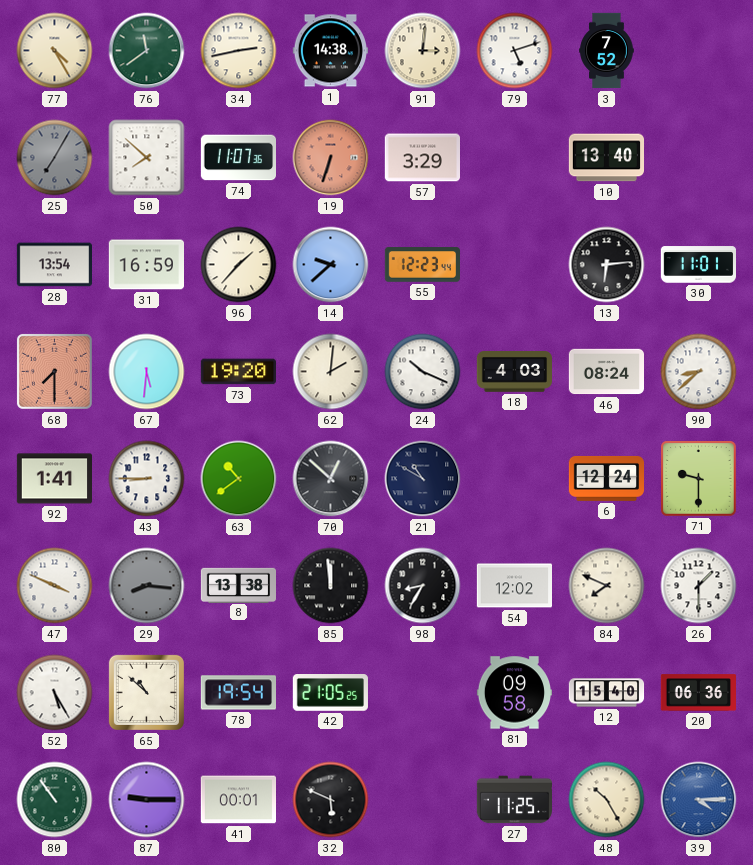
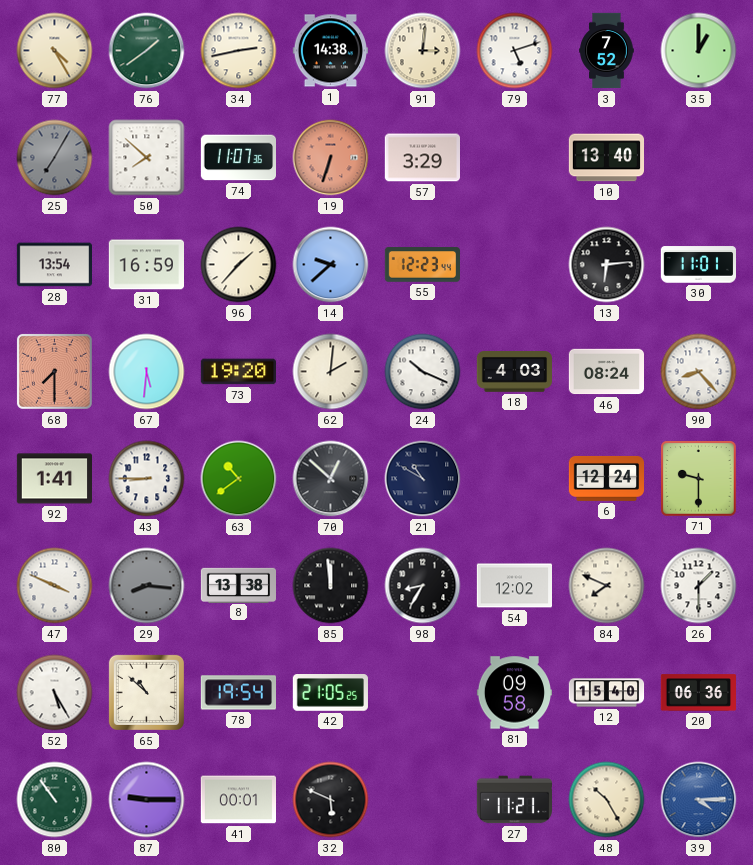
76: 11:39 -> 1:39 (147, 51)
35: none -> 1:00 (699, 51)
90: 8:38 -> 8:23 (699, 372)
27: 11:25 -> 11:21 (514, 800)
